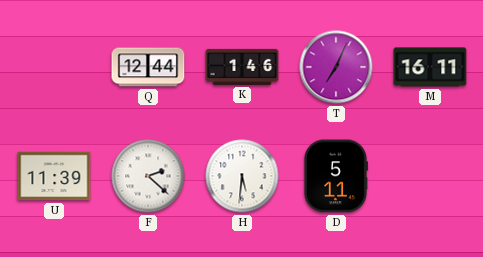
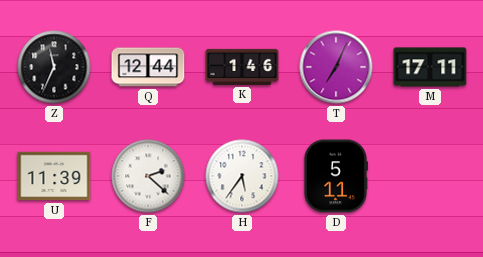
Z: none -> 11:34 (54, 67)
M: 16:11 -> 17:11 (430, 67)
H: 5:31 -> 5:36 (242, 176)
